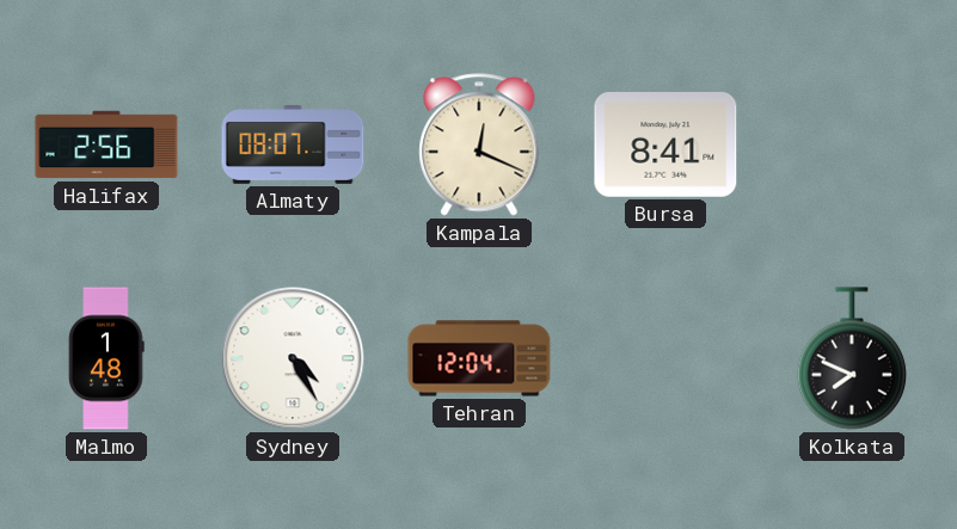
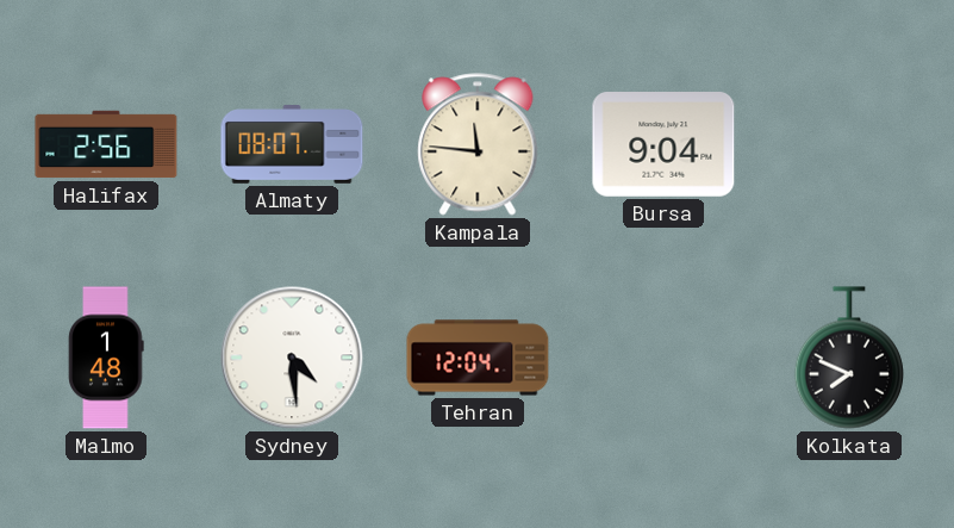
Kampala: 12:19 -> 11:46 (478, 144)
Bursa: 8:41 -> 9:04 (663, 144)
Sydney: 4:25 -> 4:29 (292, 358)
